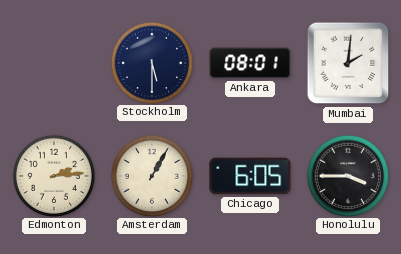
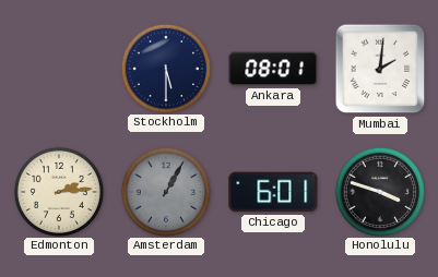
Amsterdam dial: cream -> grey (165, 191)
Chicago: 6:05 -> 6:01 (273, 192)
Honolulu: 3:45 -> 3:48 (379, 191)
